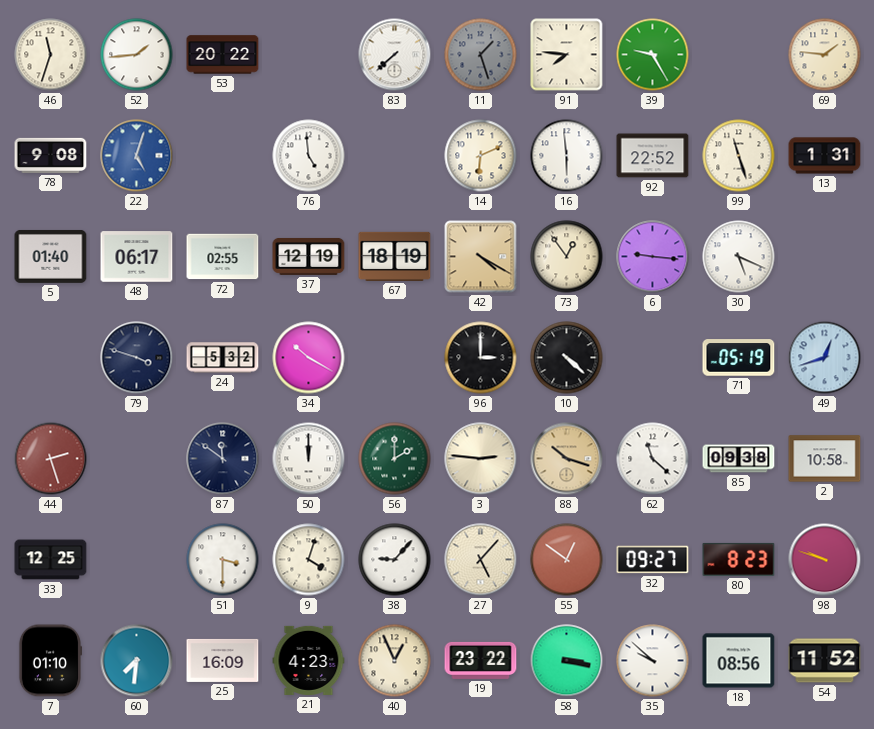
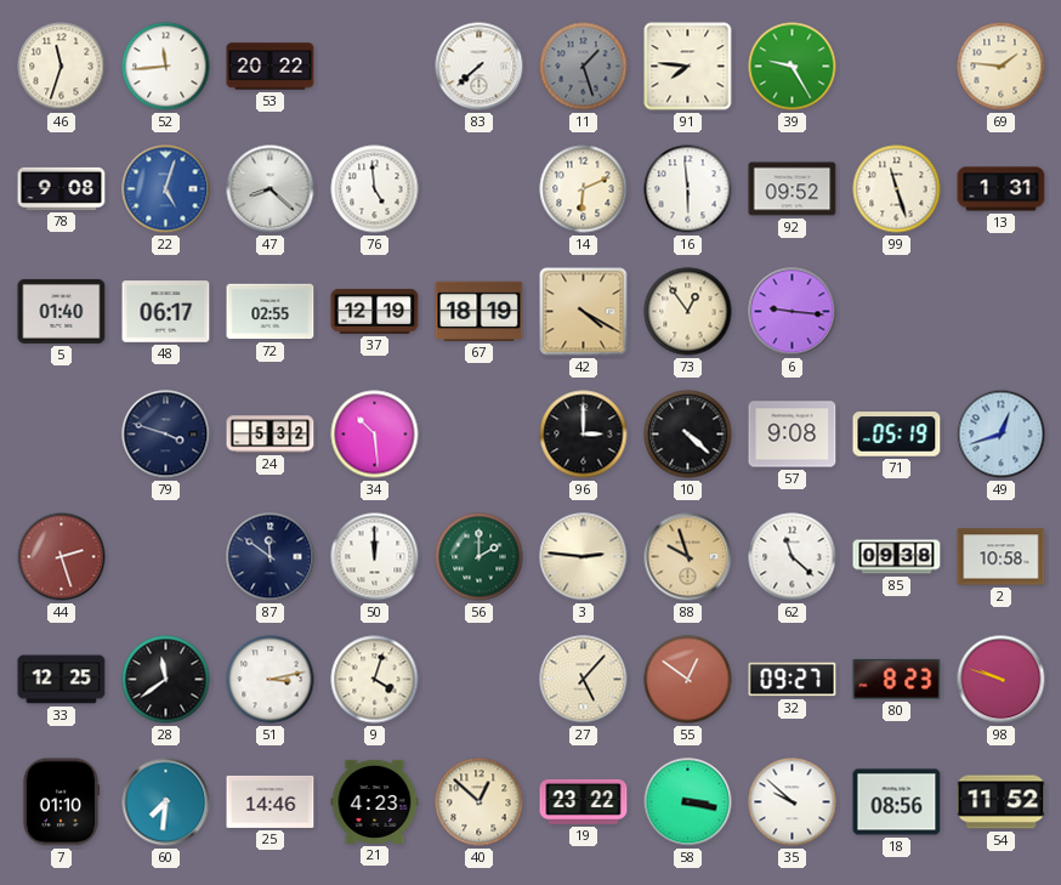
52: 1:44 -> 11:44 (166, 67)
47: none -> 8:22 (271, 189)
92: 22:52 -> 09:52 (793, 189)
30: 5:19 -> none (739, 257)
34: 10:20 -> 10:29 (375, 435)
57: none -> 9:08 (793, 435)
88: 10:18 -> 9:57 (688, 557)
28: none -> 11:39 (166, 680)
51: 3:30 -> 3:13 (271, 680)
38: 9:07 -> none (395, 560)
25: 16:09 -> 14:46 (271, 801)
40: 12:56 -> 12:52 (480, 802)
